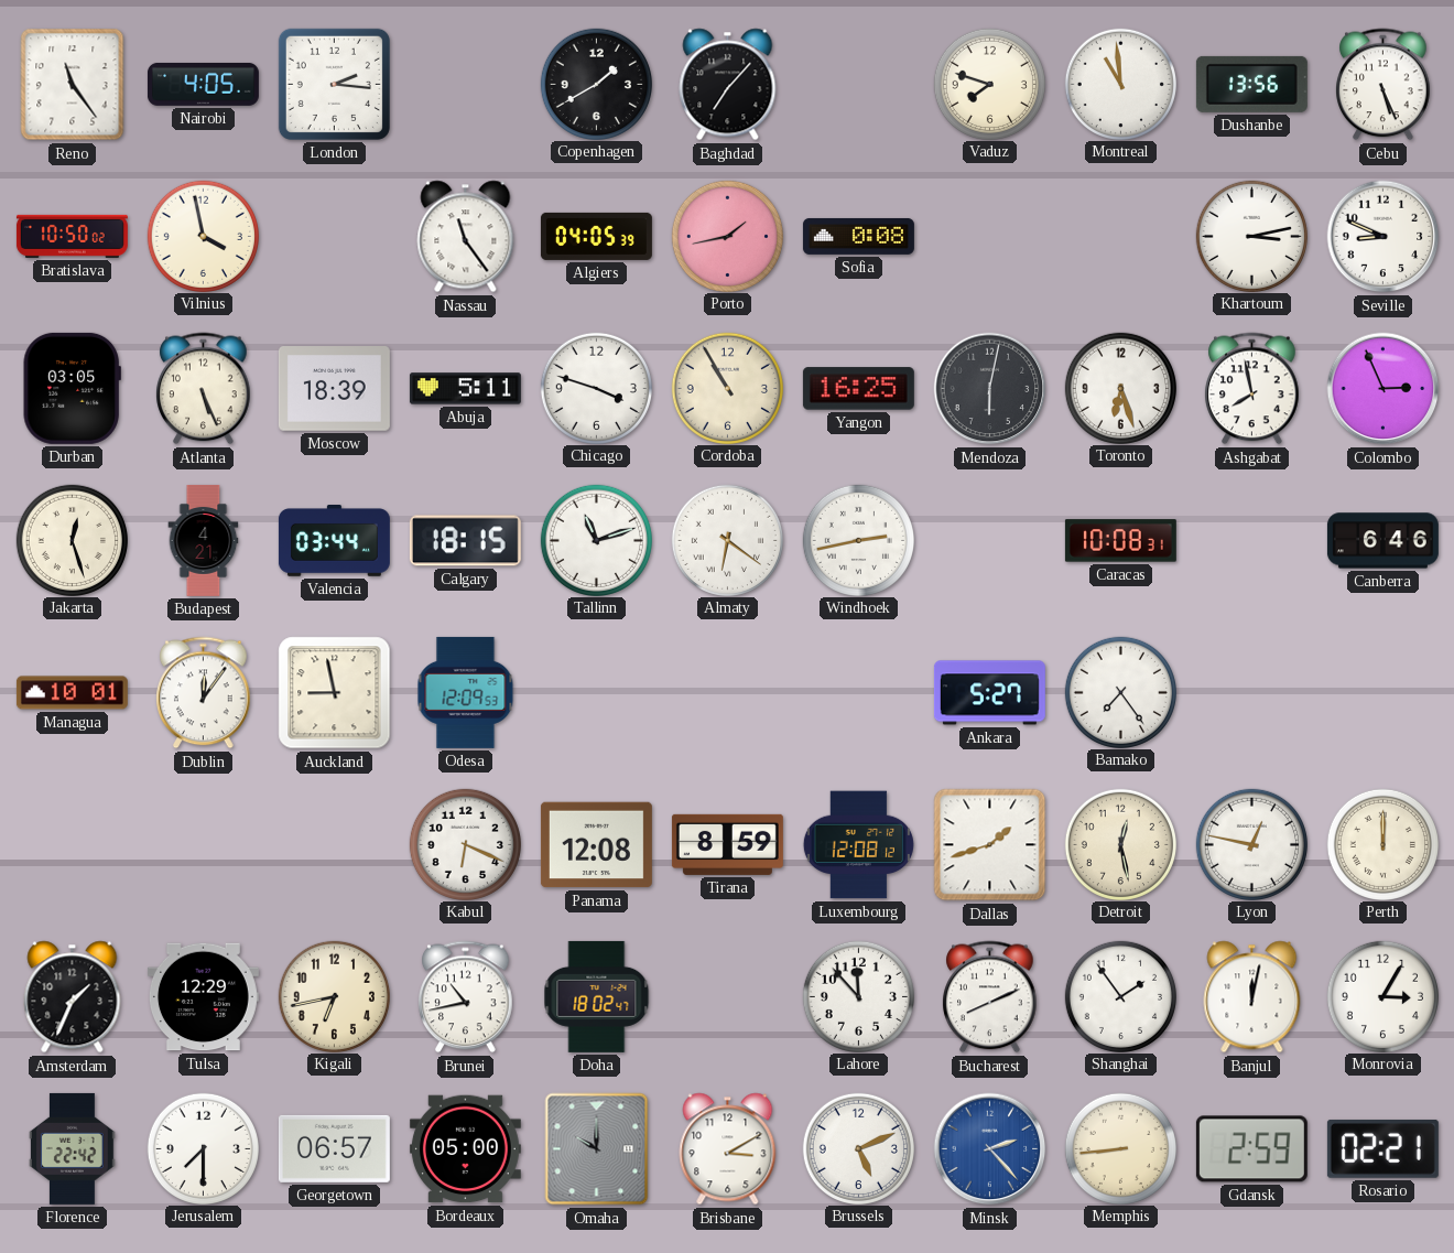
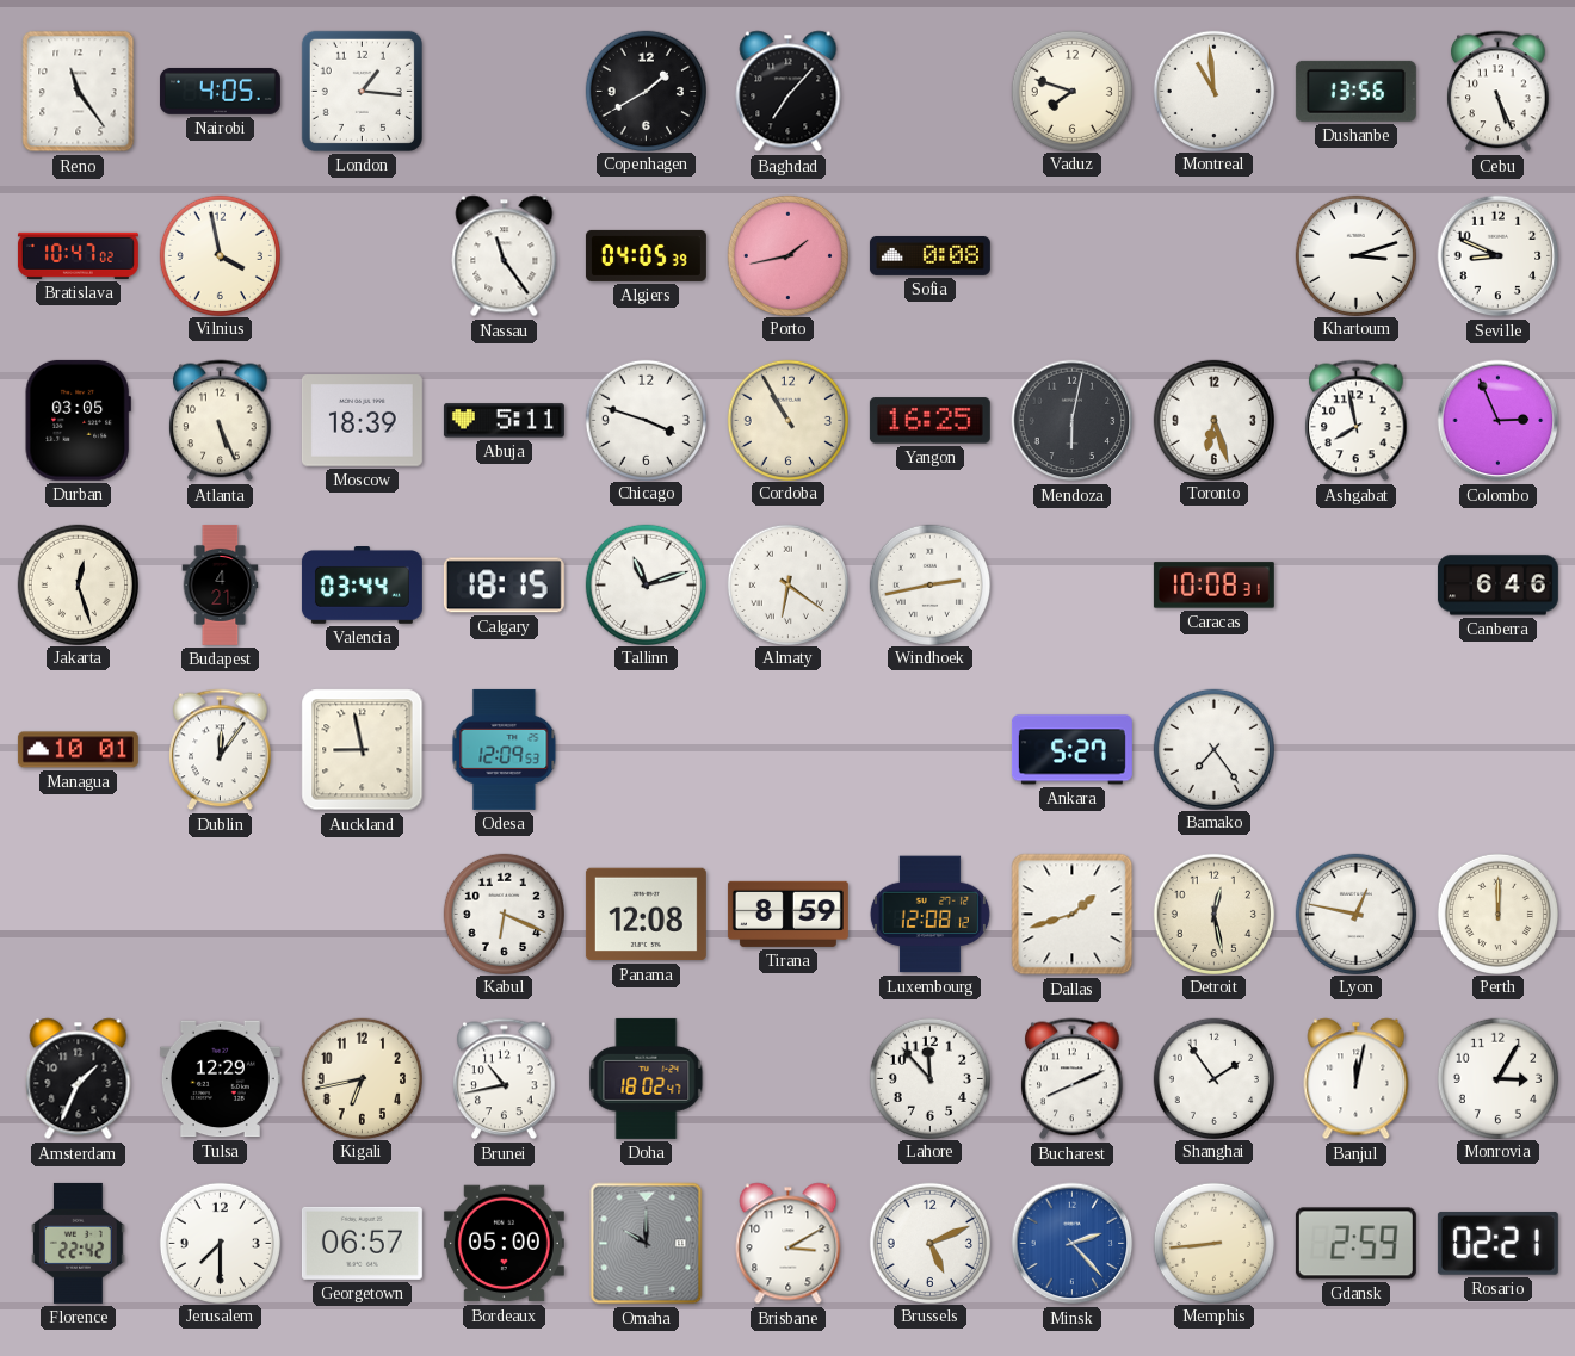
London: 2:16 -> 1:16 (362, 91)
Bratislava: 10:50 -> 10:47 (78, 255)
Khartoum: 3:13 -> 3:12 (1355, 255)
